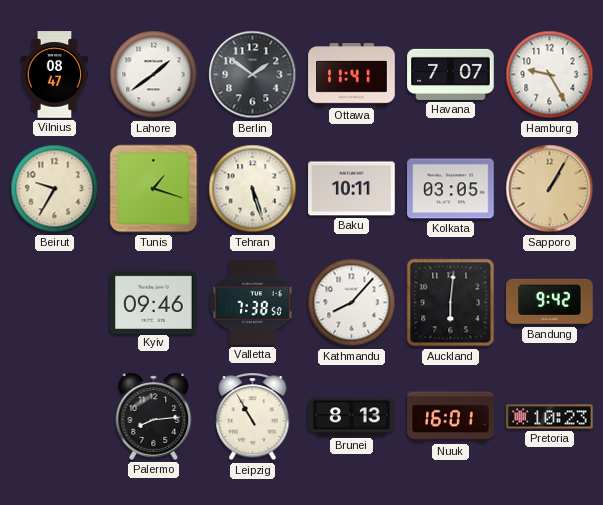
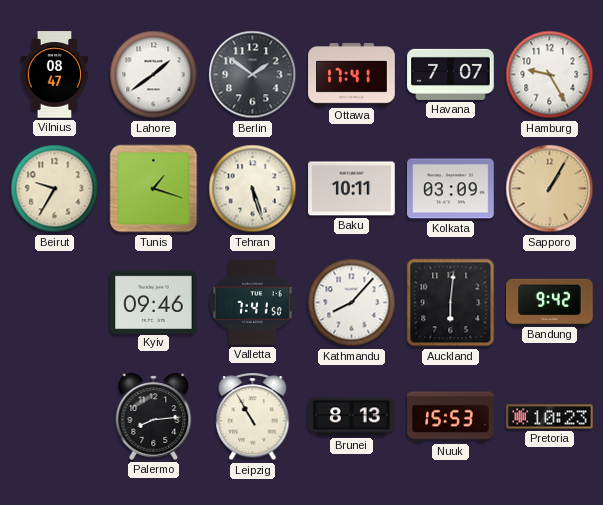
Ottawa: 11:41 -> 17:41 (352, 75)
Kolkata: 03:05 -> 03:09 (451, 189)
Valletta: 7:38 -> 7:41 (253, 303)
Nuuk: 16:01 -> 15:53 (451, 417)
